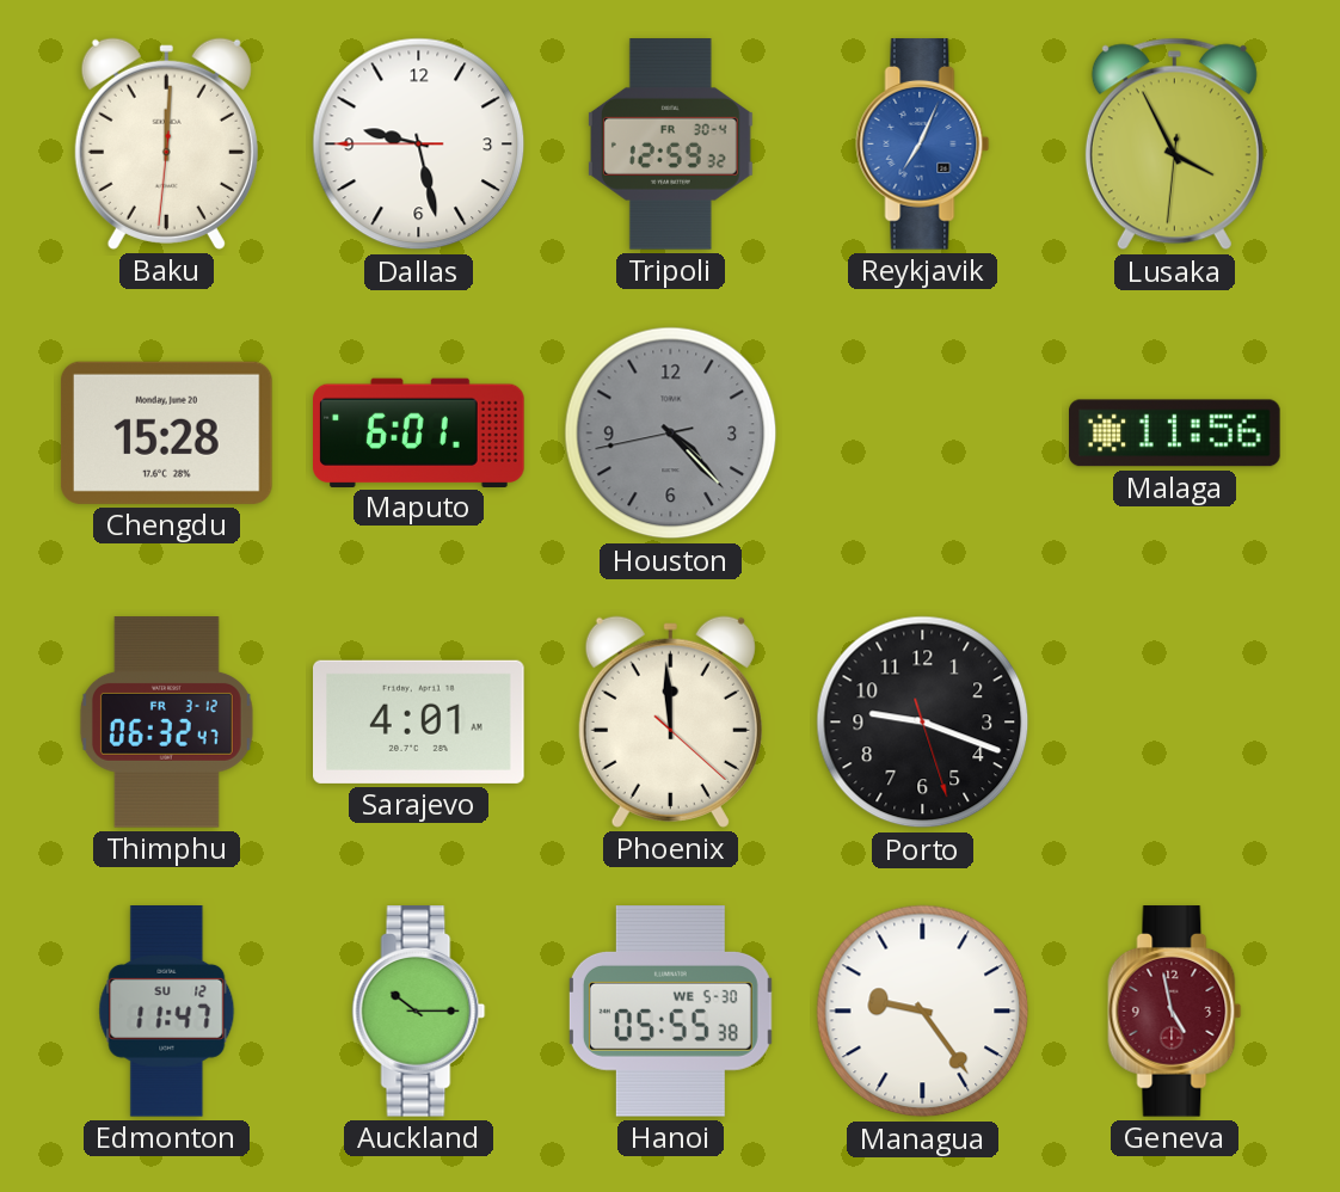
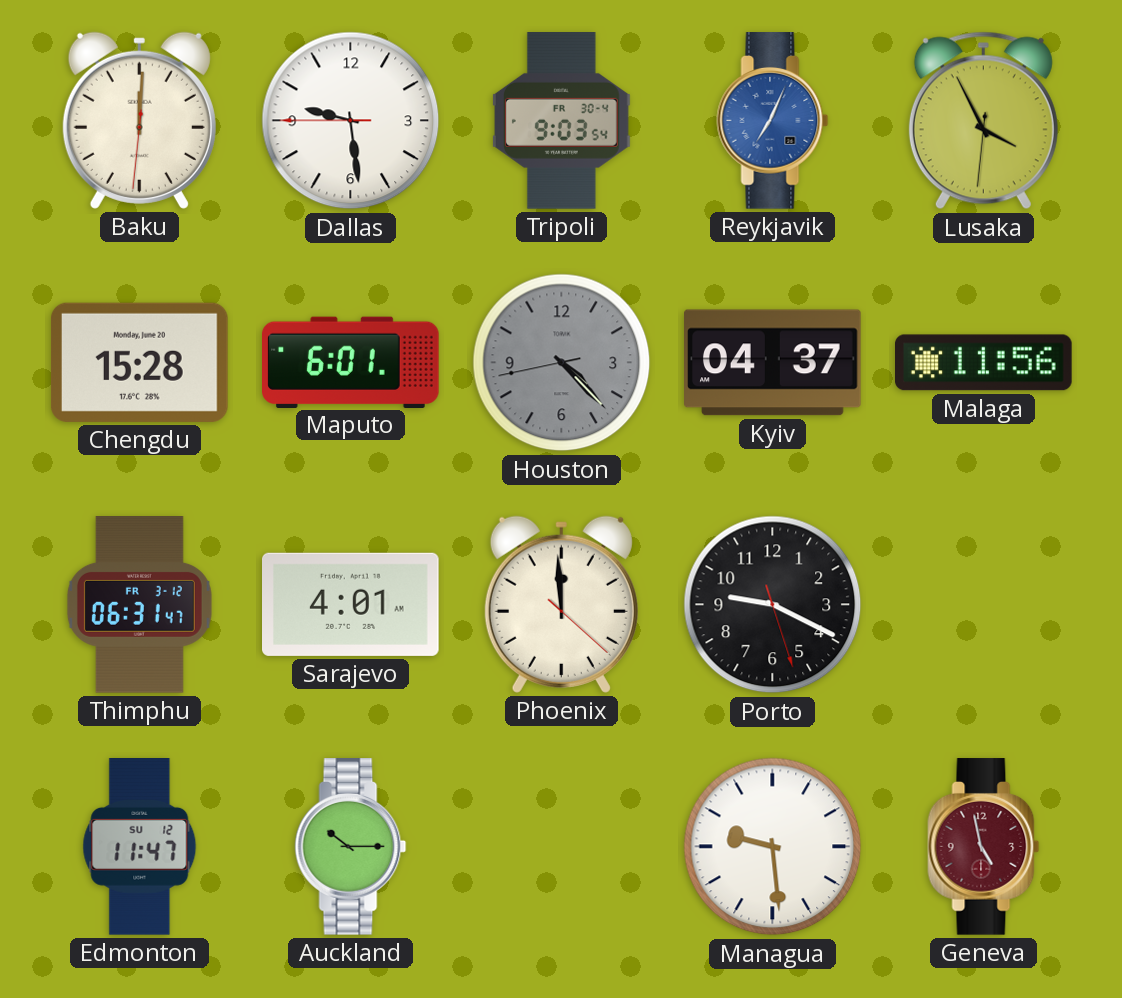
Dallas: 9:27 -> 9:28 (351, 121)
Tripoli: 12:59 -> 9:03 (561, 121)
Kyiv: none -> 04:37 (773, 363)
Thimphu: 06:32 -> 06:31 (139, 605)
Porto: 9:18 -> 9:19 (773, 605)
Hanoi: 05:55 -> none (670, 1012)
Managua: 9:24 -> 9:29 (773, 847)
